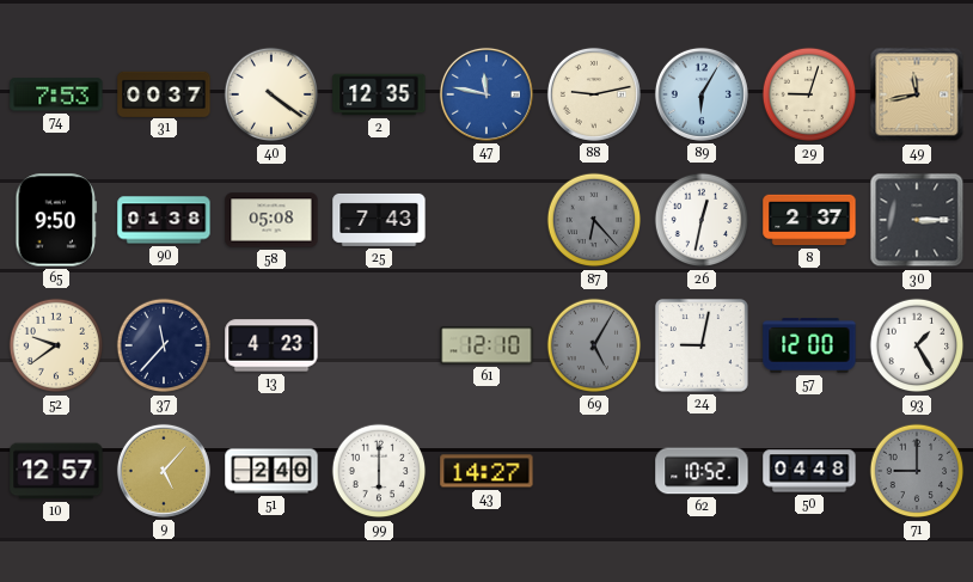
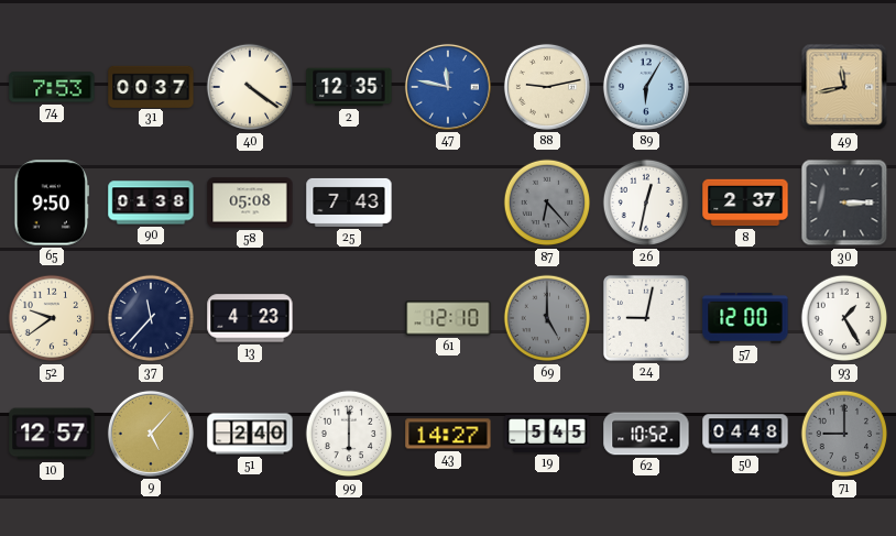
29: 9:03 -> none (809, 94)
69: 5:05 -> 5:00 (547, 318)
19: none -> 5:45 (547, 434)
